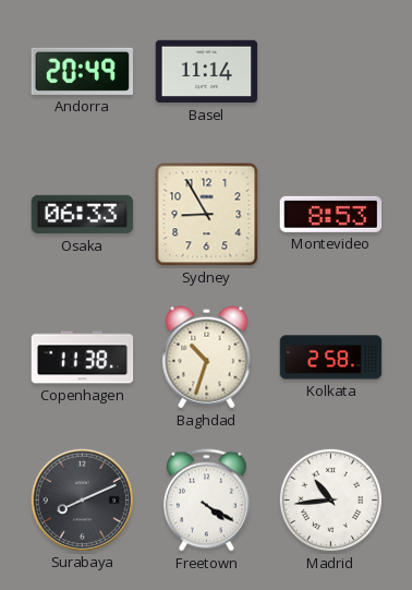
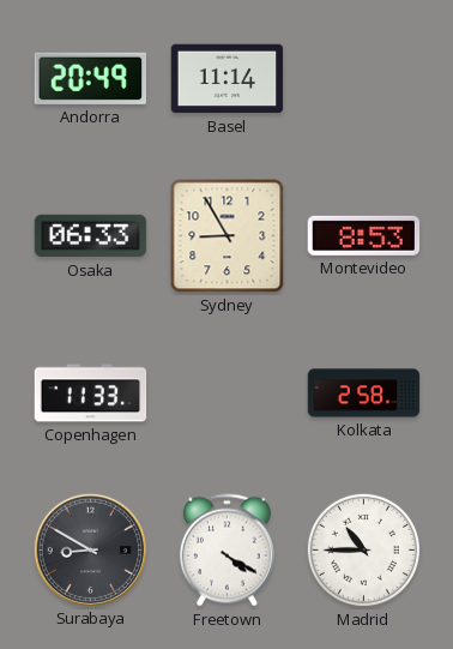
Copenhagen: 11:38 -> 11:33 (91, 393)
Baghdad: 10:33 -> none (207, 358)
Surabaya: 8:11 -> 8:50 (90, 549)
Madrid: 10:44 -> 10:45 (363, 549)
